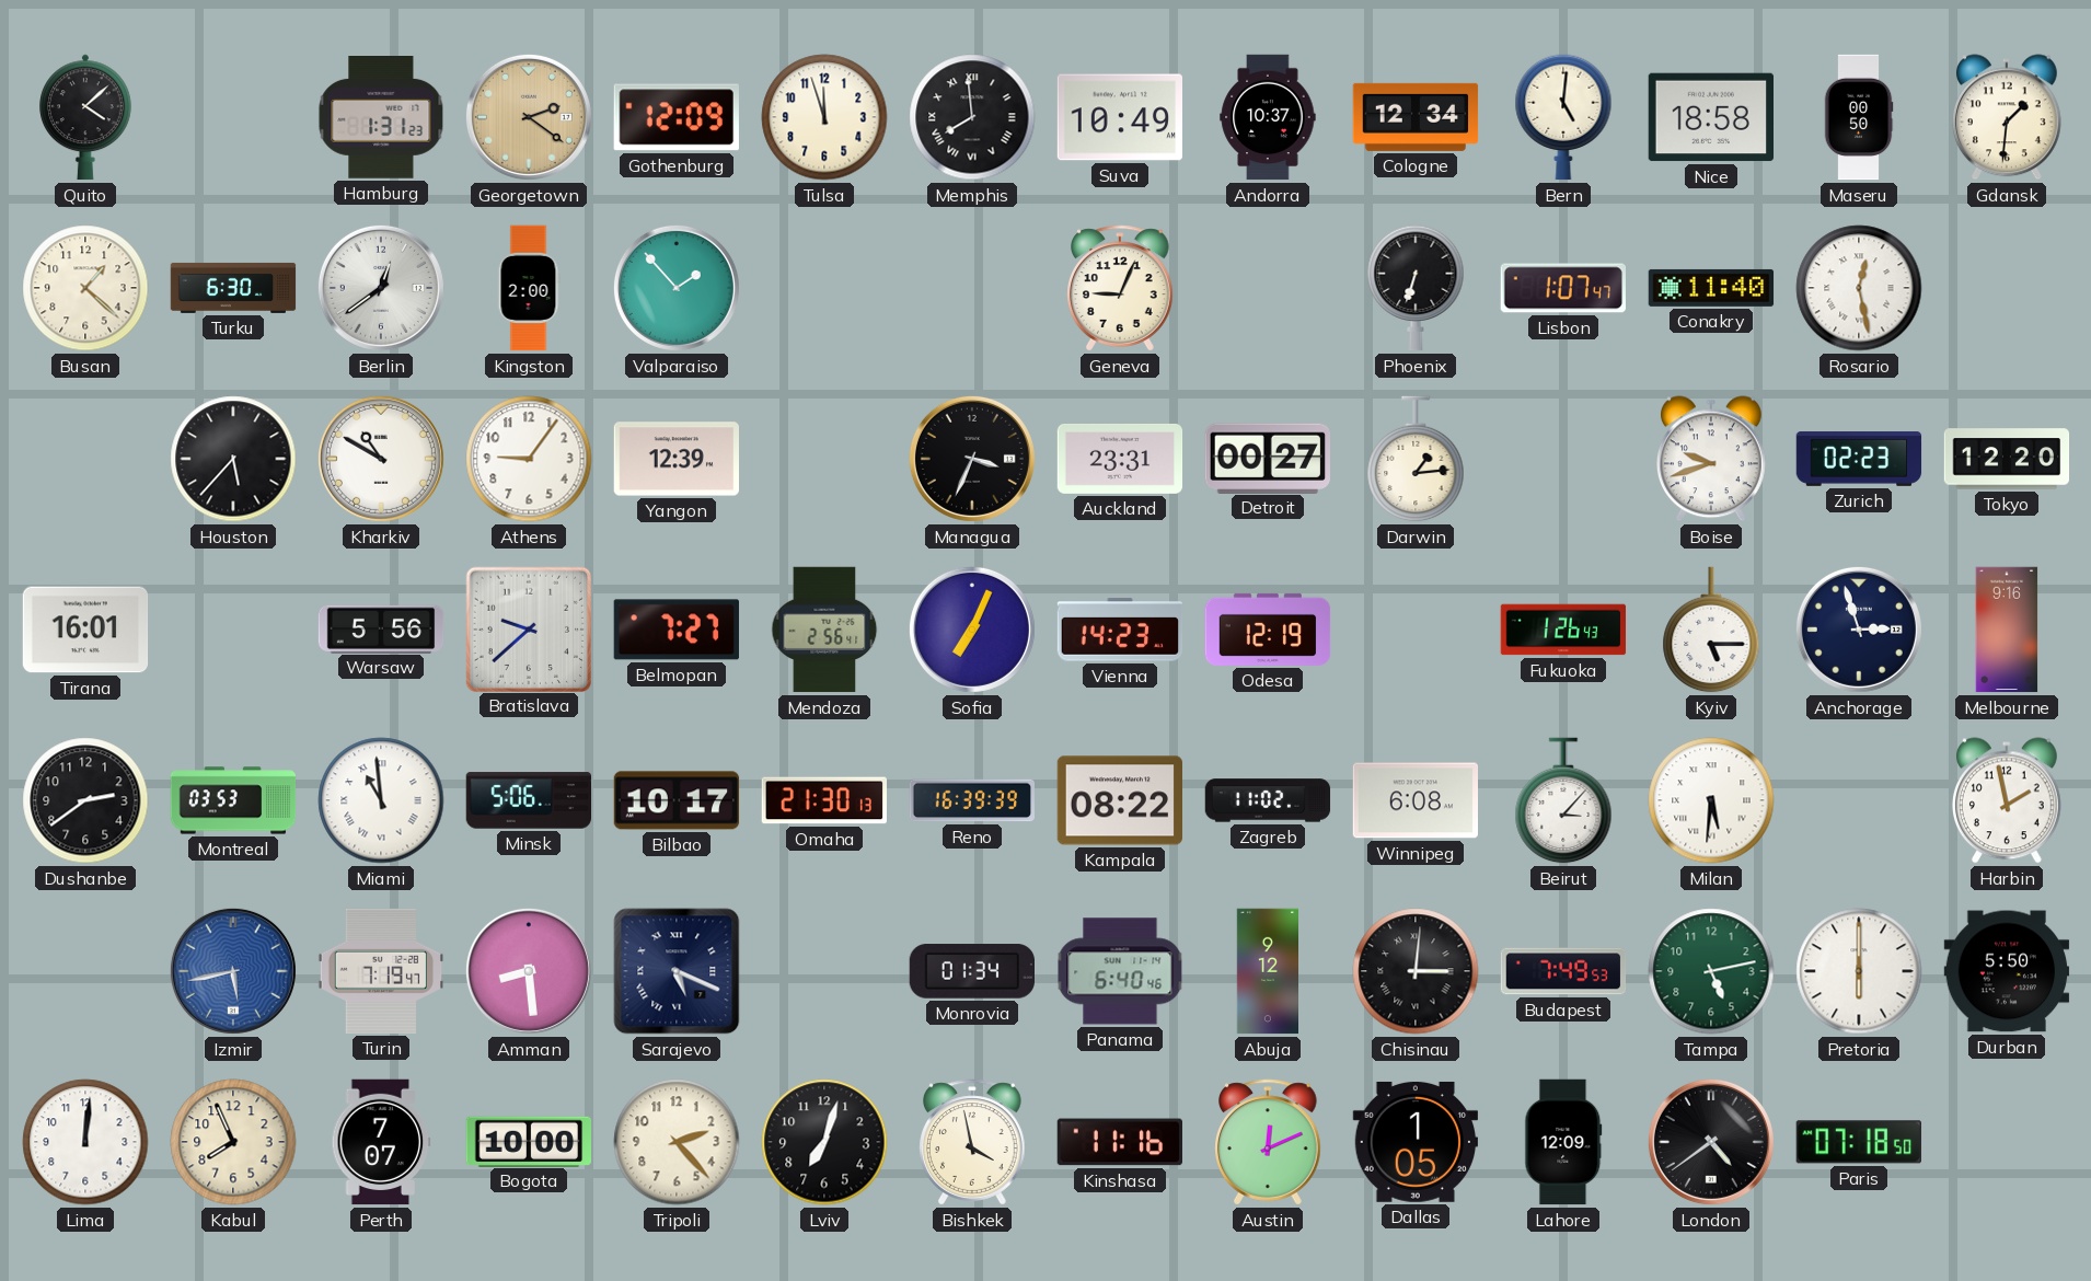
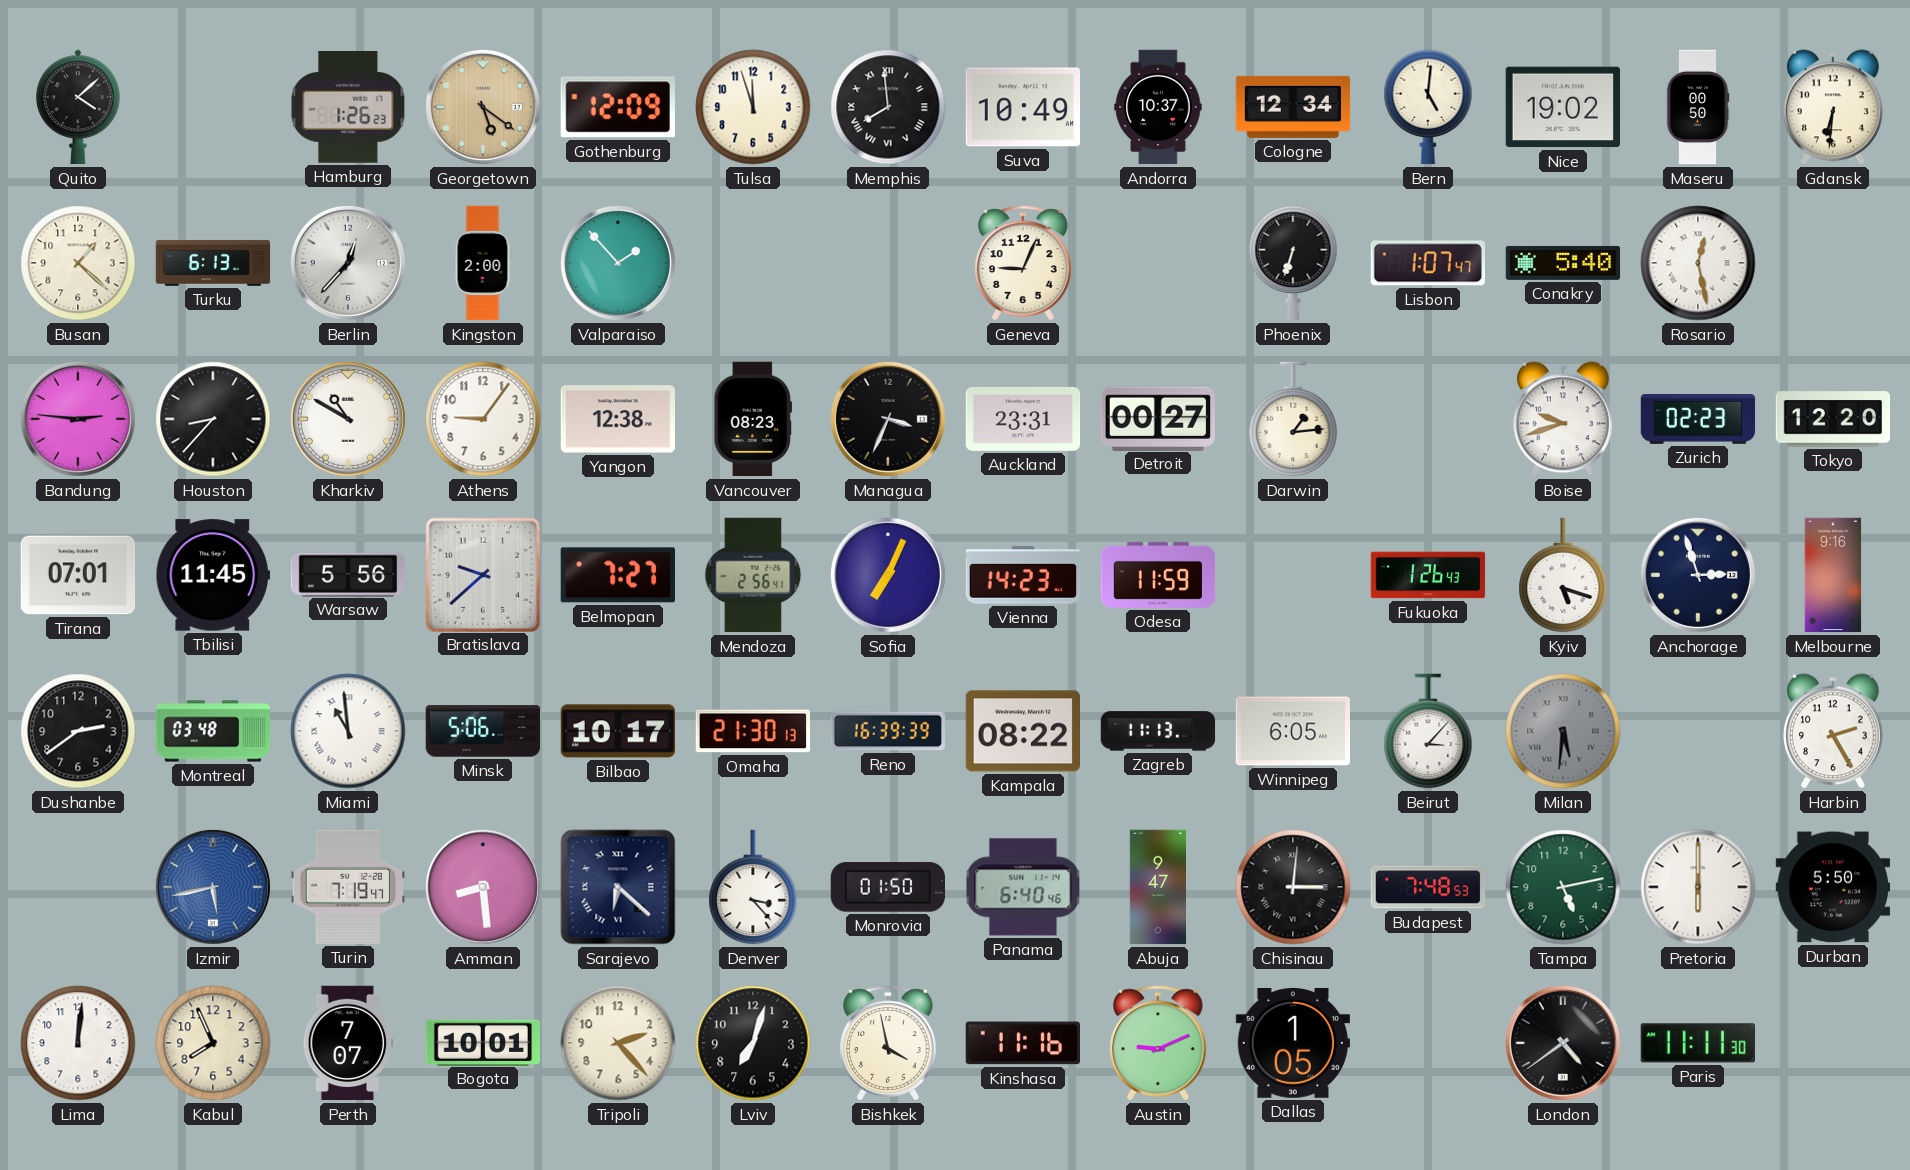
Hamburg: 1:31 -> 1:26 (348, 108)
Georgetown: 2:21 -> 5:21 (483, 107)
Nice: 18:58 -> 19:02 (1562, 107)
Gdansk: 1:31 -> 6:31 (1833, 107)
Turku: 6:30 -> 6:13 (213, 263)
Berlin: 12:39 -> 12:37 (348, 263)
Conakry: 11:40 -> 5:40 (1563, 263)
Bandung: none -> 2:46 (78, 419)
Houston: 5:37 -> 8:37 (213, 419)
Yangon: 12:39 -> 12:38 (617, 419)
Vancouver: none -> 08:23 (753, 419)
Tirana: 16:01 -> 07:01 (78, 575)
Tbilisi: none -> 11:45 (212, 575)
Odesa: 12:19 -> 11:59 (1158, 575)
Kyiv: 5:15 -> 5:18 (1563, 575)
Montreal: 03:53 -> 03:48 (213, 731)
Zagreb: 11:02 -> 11:13 (1158, 731)
Winnipeg: 6:08 -> 6:05 (1292, 731)
Milan dial: white -> grey (1563, 731)
Harbin: 1:58 -> 2:25 (1833, 731)
Sarajevo: 5:19 -> 6:22 (618, 887)
Denver: none -> 3:23 (753, 887)
Monrovia: 01:34 -> 01:50 (887, 887)
Abuja: 9:12 -> 9:47 (1157, 887)
Budapest: 7:49 -> 7:48 (1428, 887)
Bogota: 10:00 -> 10:01 (482, 1042)
Austin: 12:11 -> 9:11 (1159, 1043)
Lahore: 12:09 -> none (1563, 1142)
Paris: 07:18 -> 11:11 (1698, 1043)
